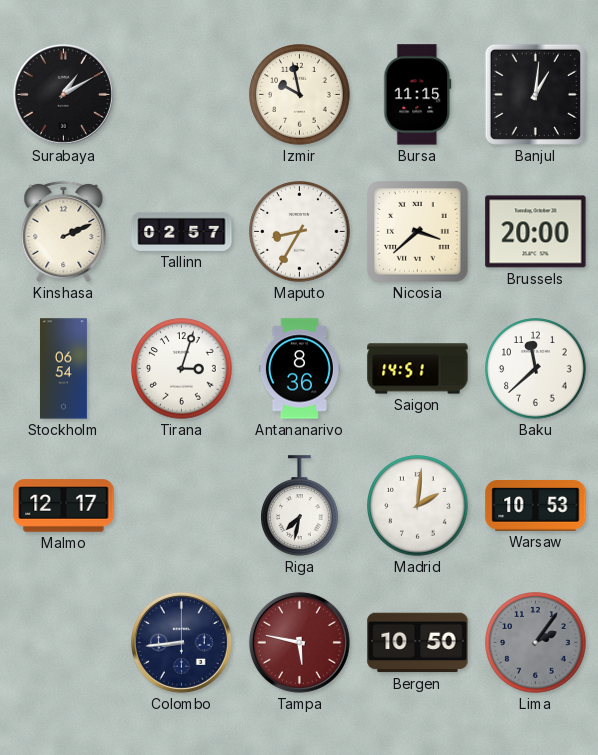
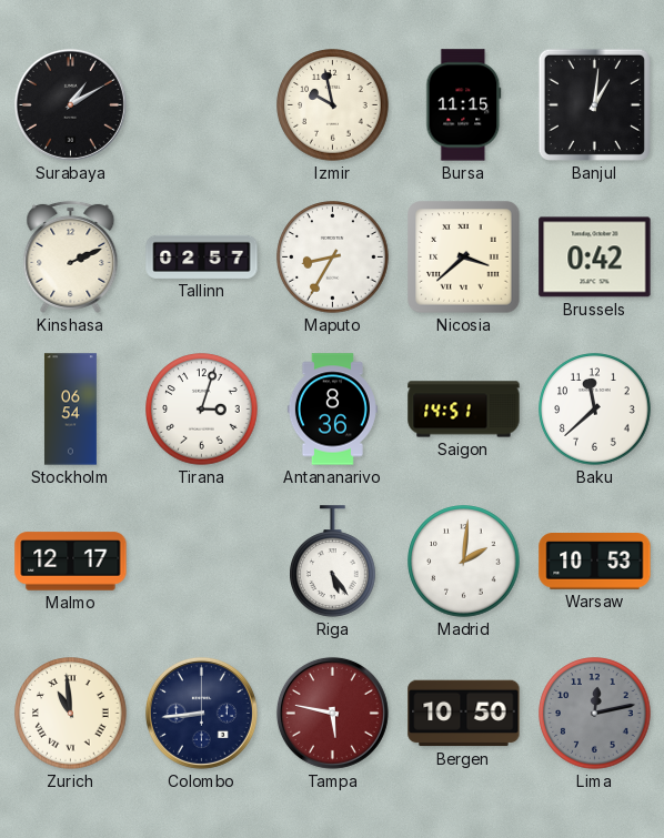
Brussels: 20:00 -> 0:42 (595, 258)
Riga: 7:32 -> 5:24 (333, 562)
Zurich: none -> 10:59 (71, 714)
Lima: 2:06 -> 12:13 (595, 714)
